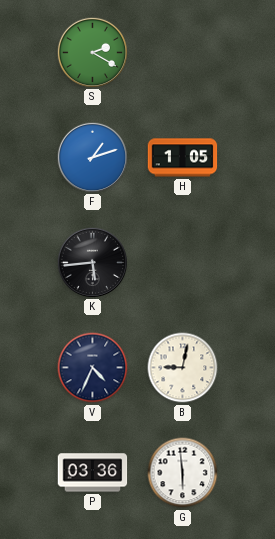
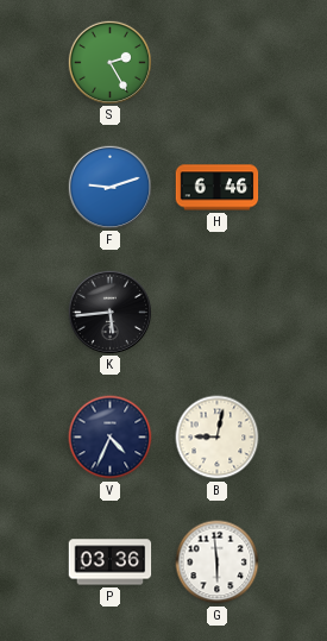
S: 2:20 -> 2:25 (109, 62)
F: 1:12 -> 9:12 (109, 187)
H: 1:05 -> 6:46 (218, 188)
